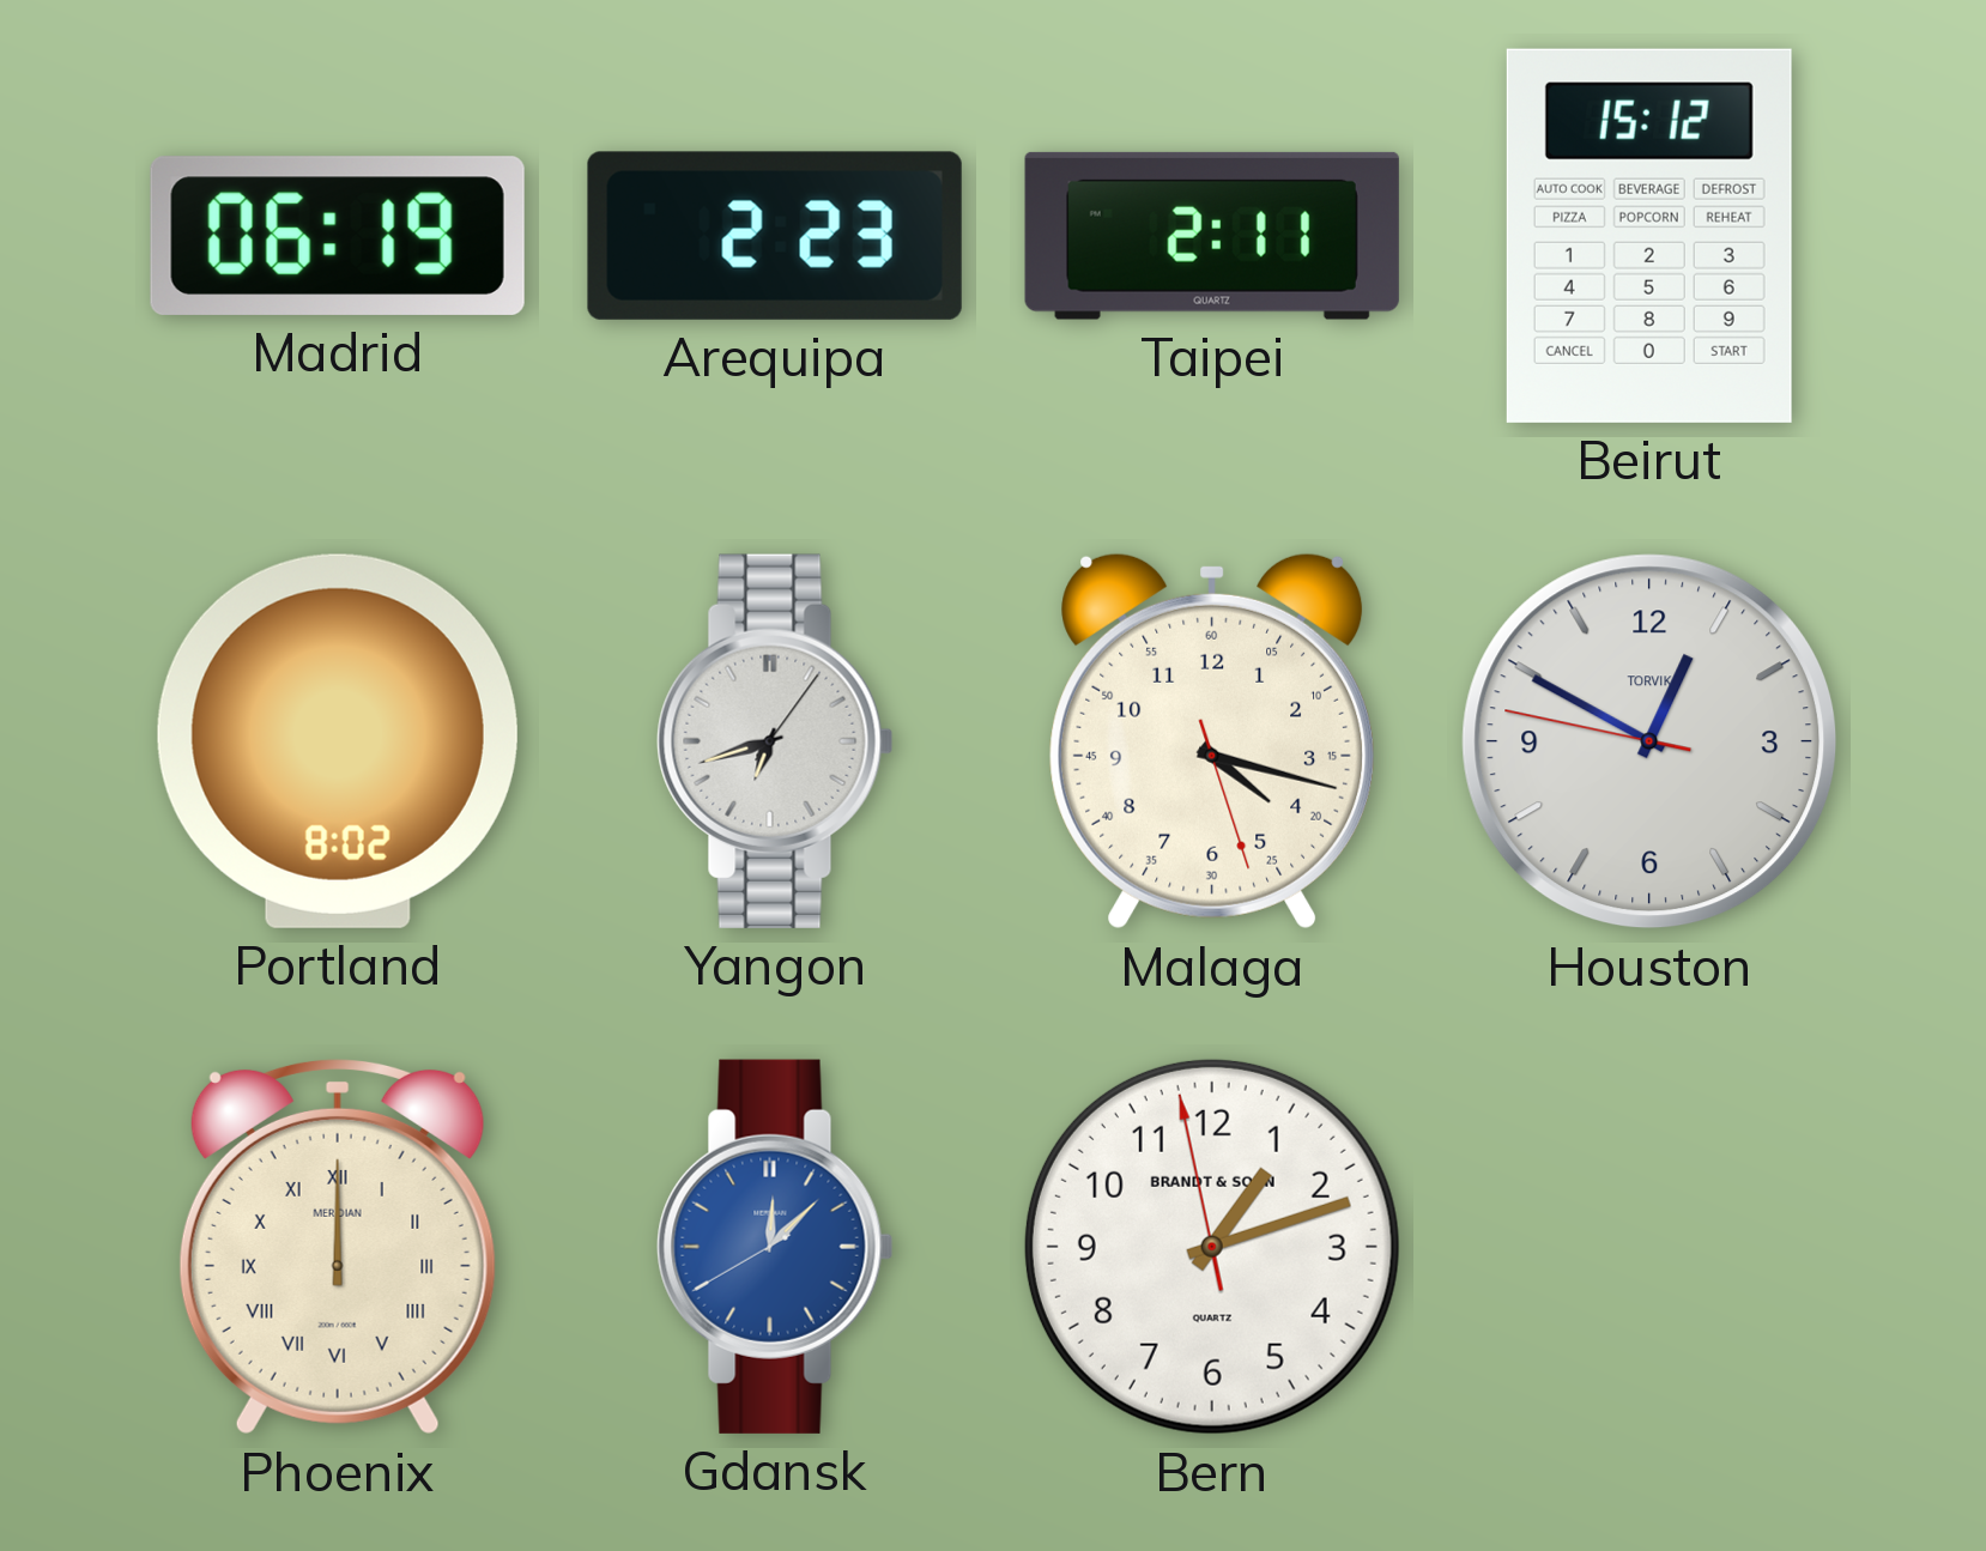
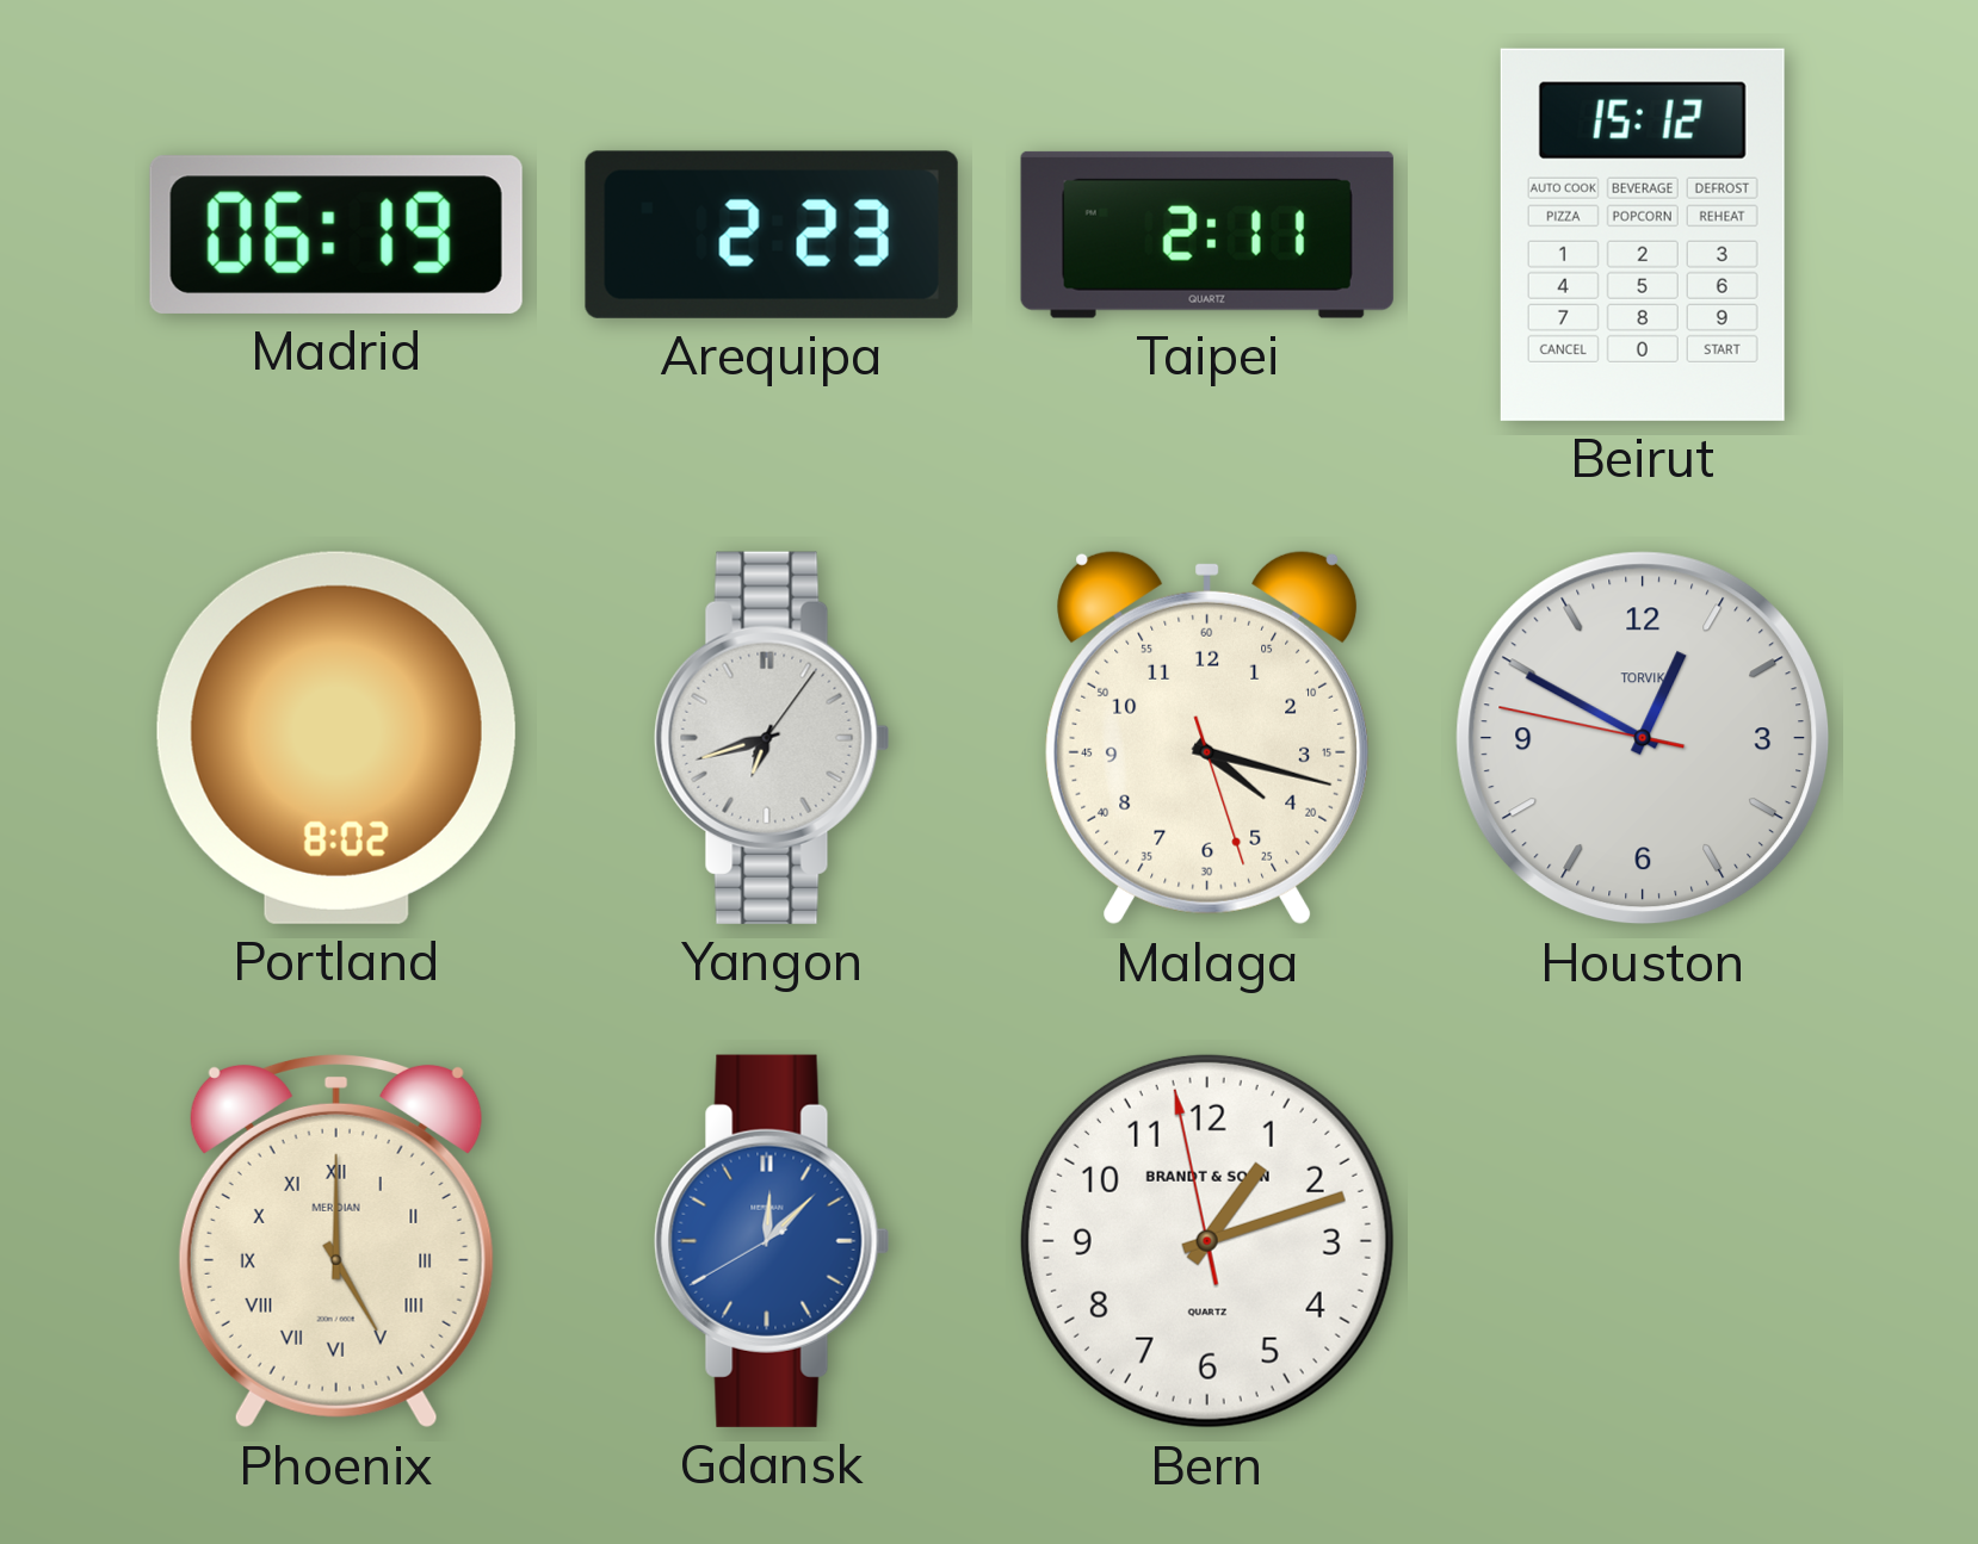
Phoenix: 12:00 -> 5:00 (336, 1241)
